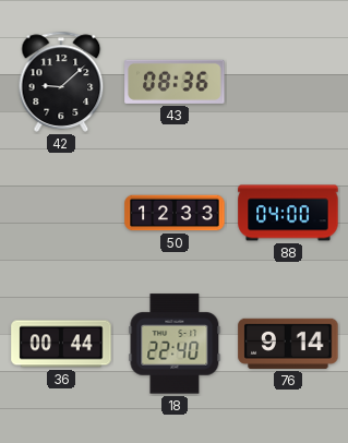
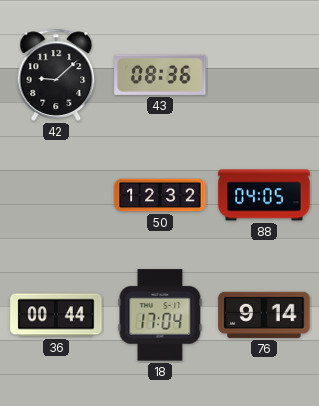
50: 12:33 -> 12:32 (160, 195)
88: 04:00 -> 04:05 (264, 195)
18: 22:40 -> 17:04 (160, 315)
